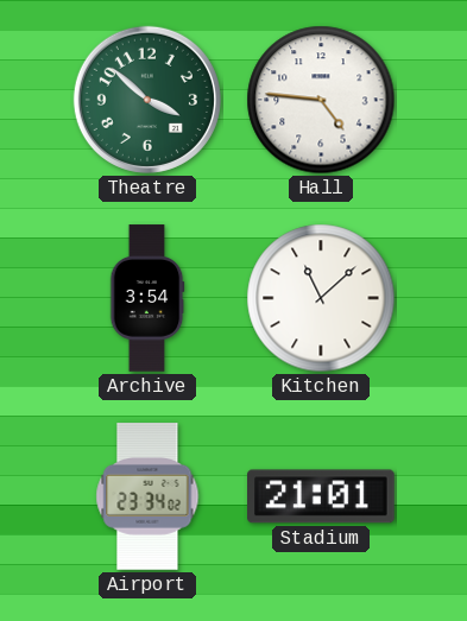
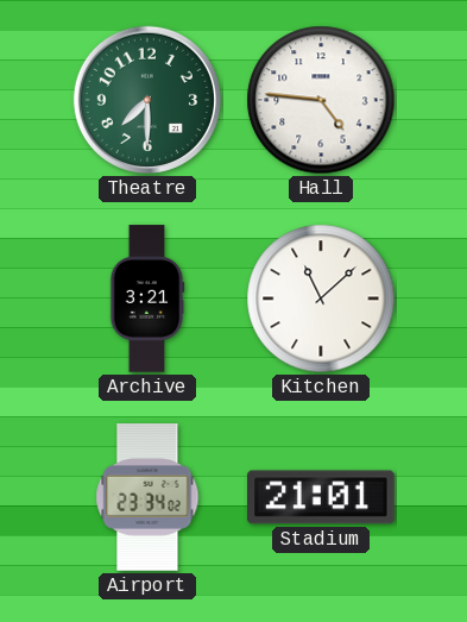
Theatre: 3:52 -> 7:30 (147, 100)
Archive: 3:54 -> 3:21 (147, 299)
